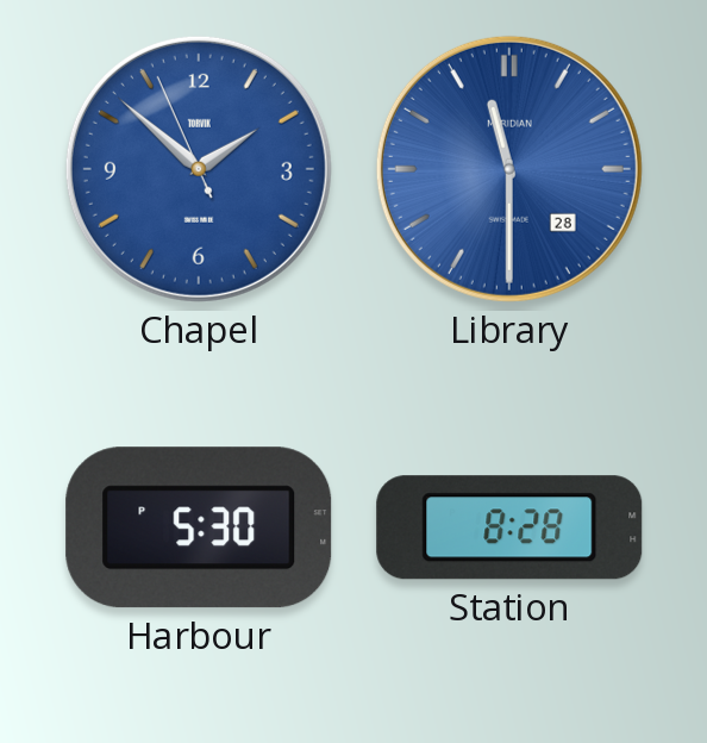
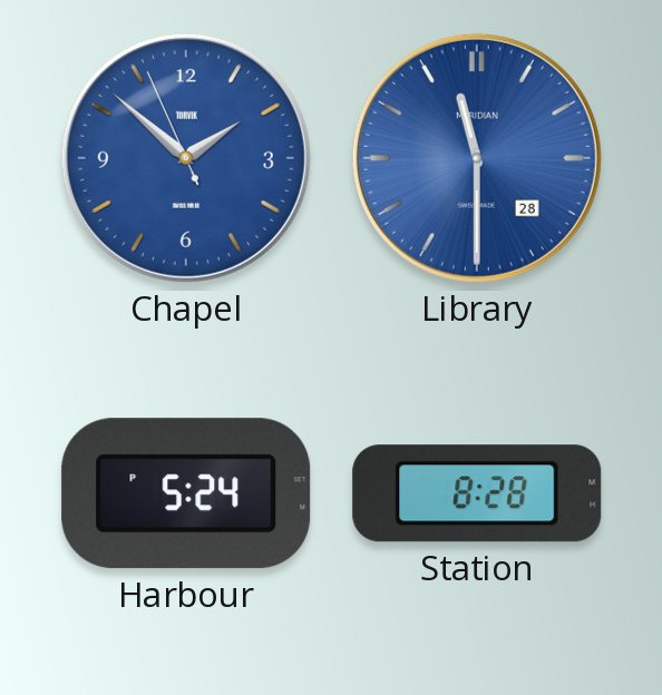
Harbour: 5:30 -> 5:24 (186, 493)
